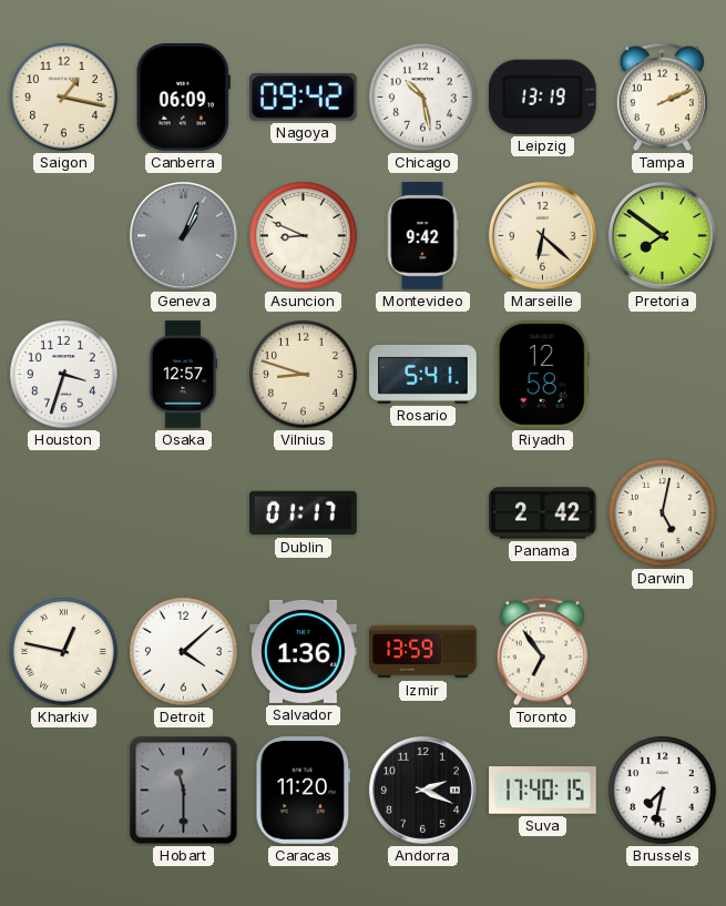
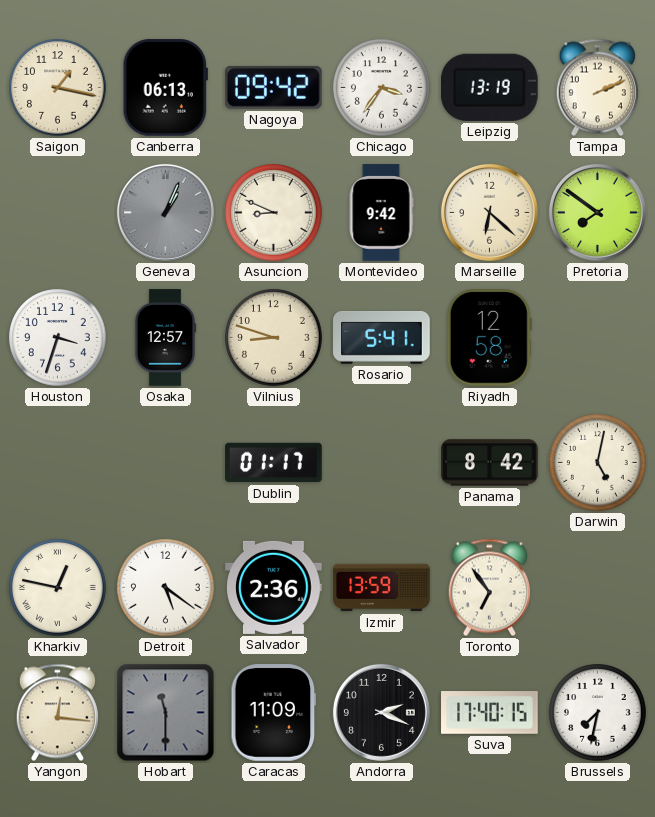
Canberra: 06:09 -> 06:13 (165, 88)
Chicago: 10:28 -> 3:36 (382, 88)
Panama: 2:42 -> 8:42 (490, 463)
Detroit: 4:08 -> 5:21 (166, 588)
Salvador: 1:36 -> 2:36 (274, 587)
Yangon: none -> 12:16 (57, 713)
Caracas: 11:20 -> 11:09 (274, 713)
